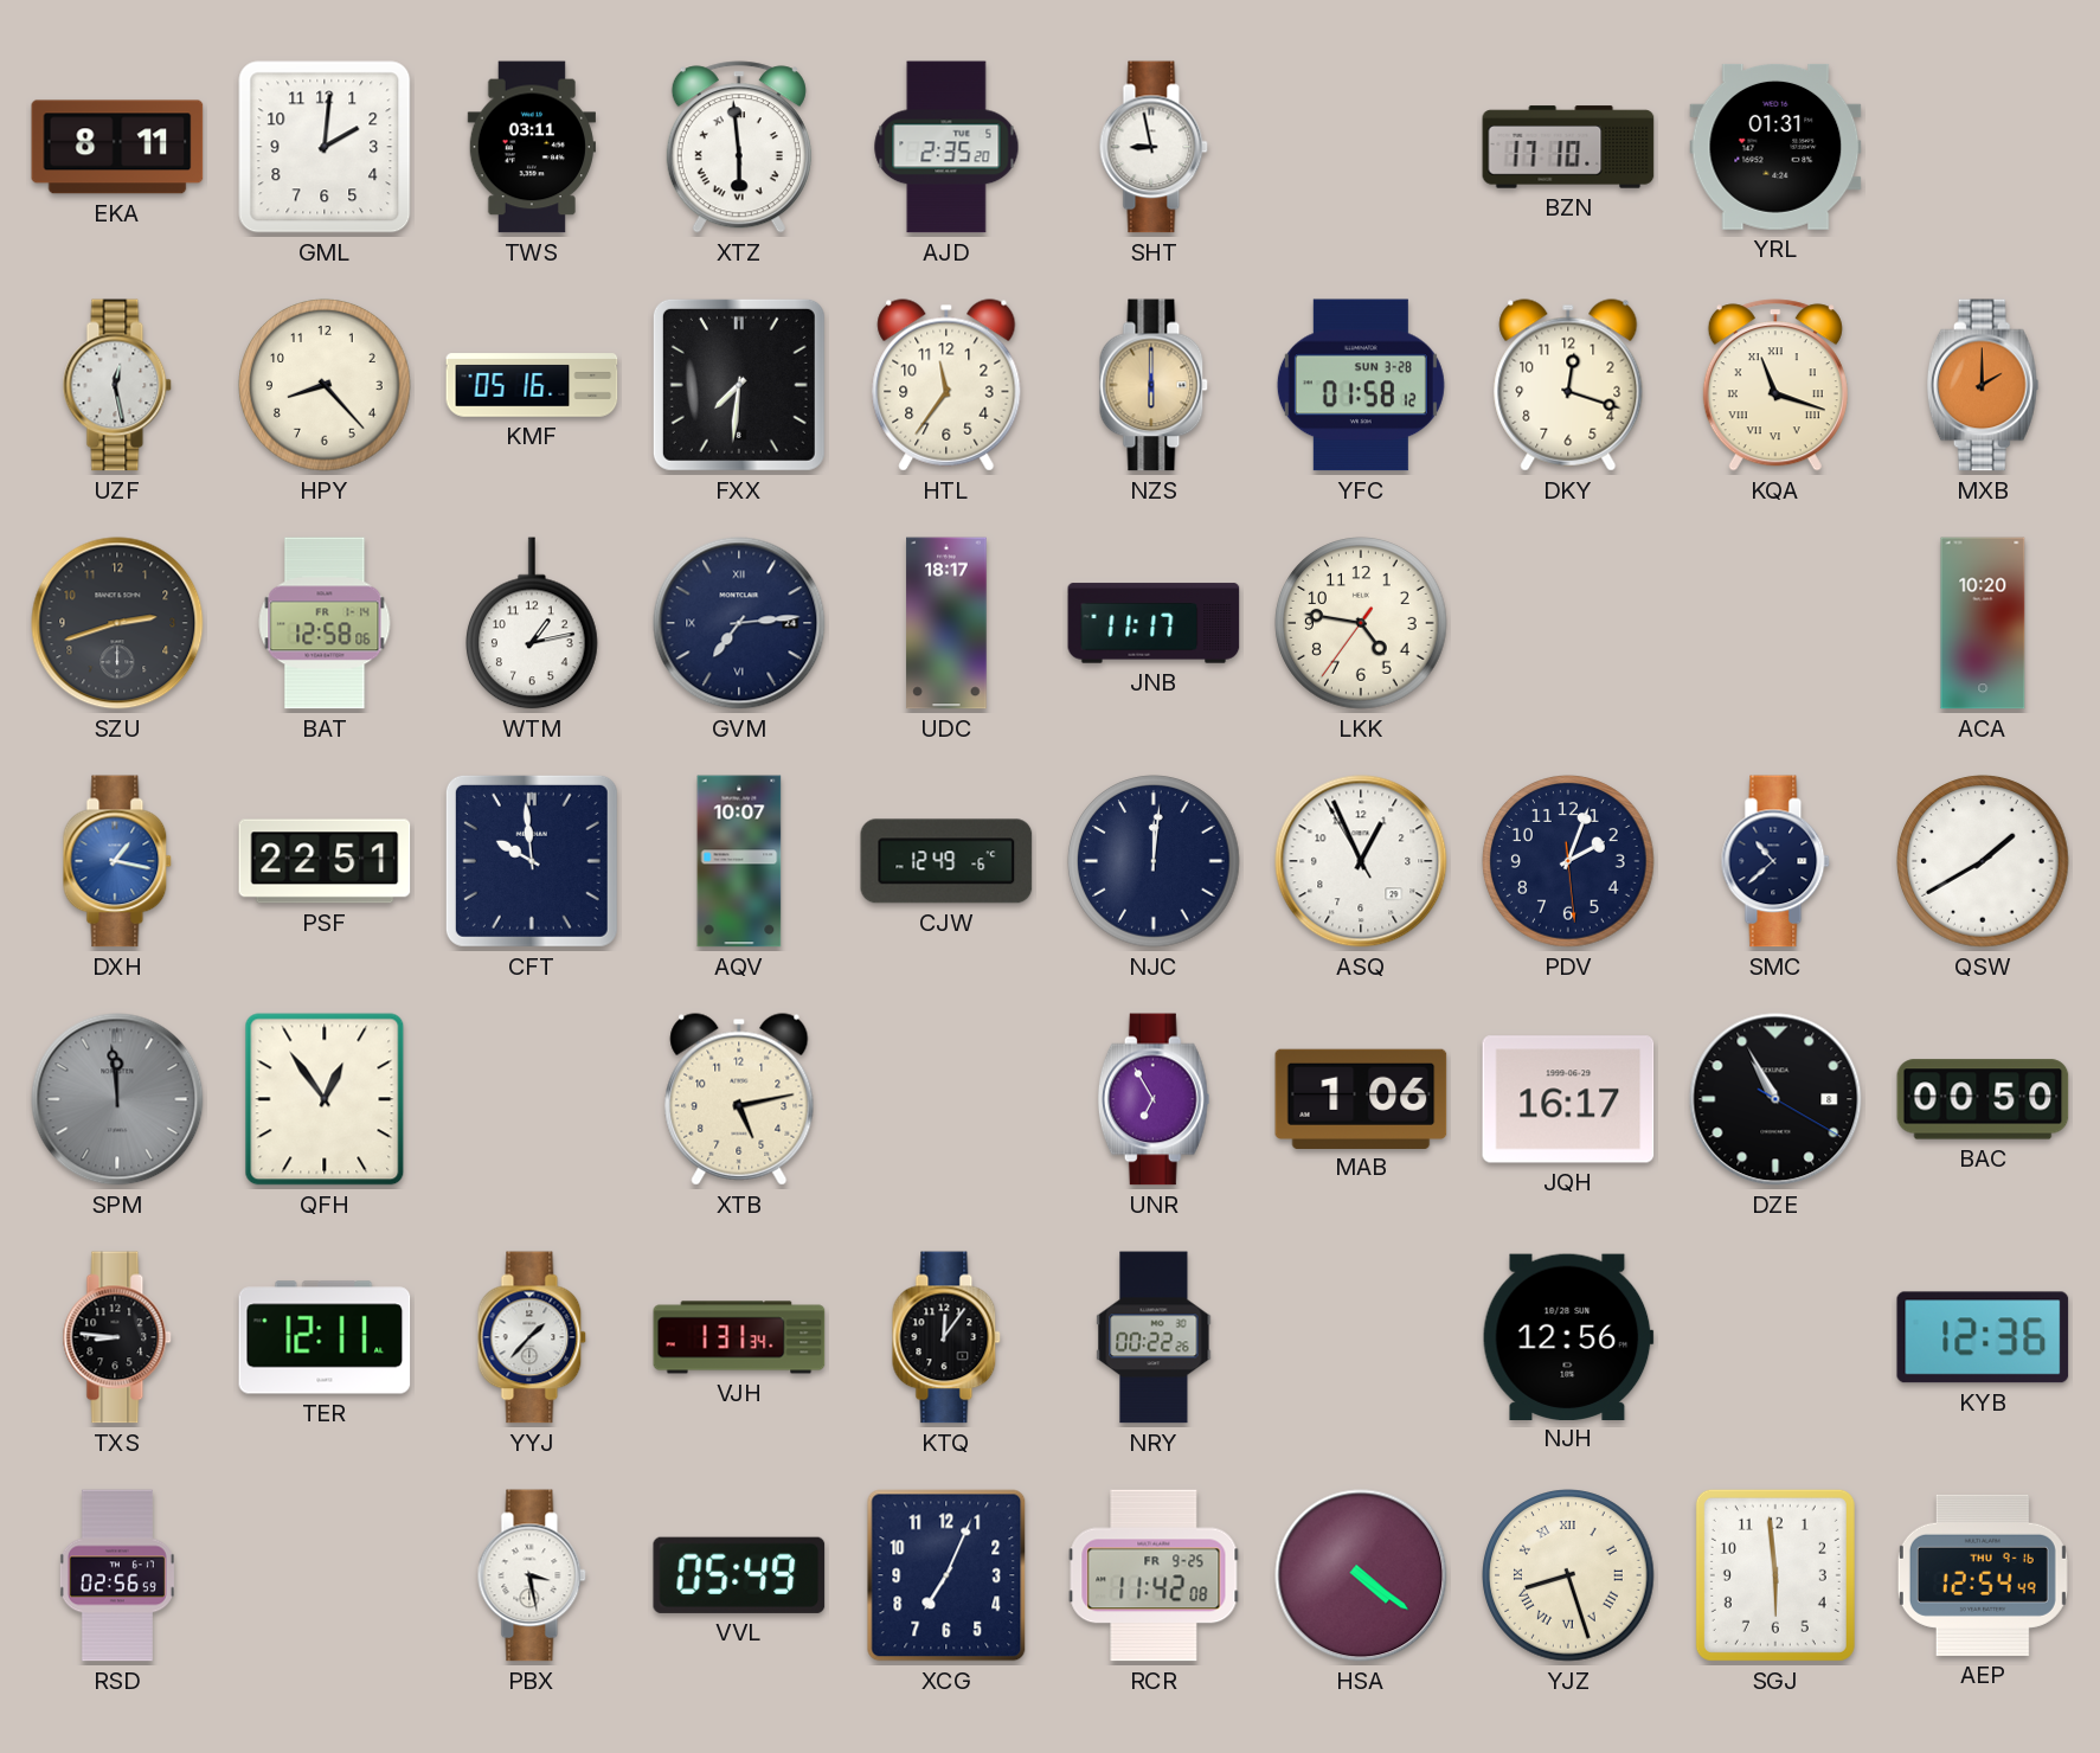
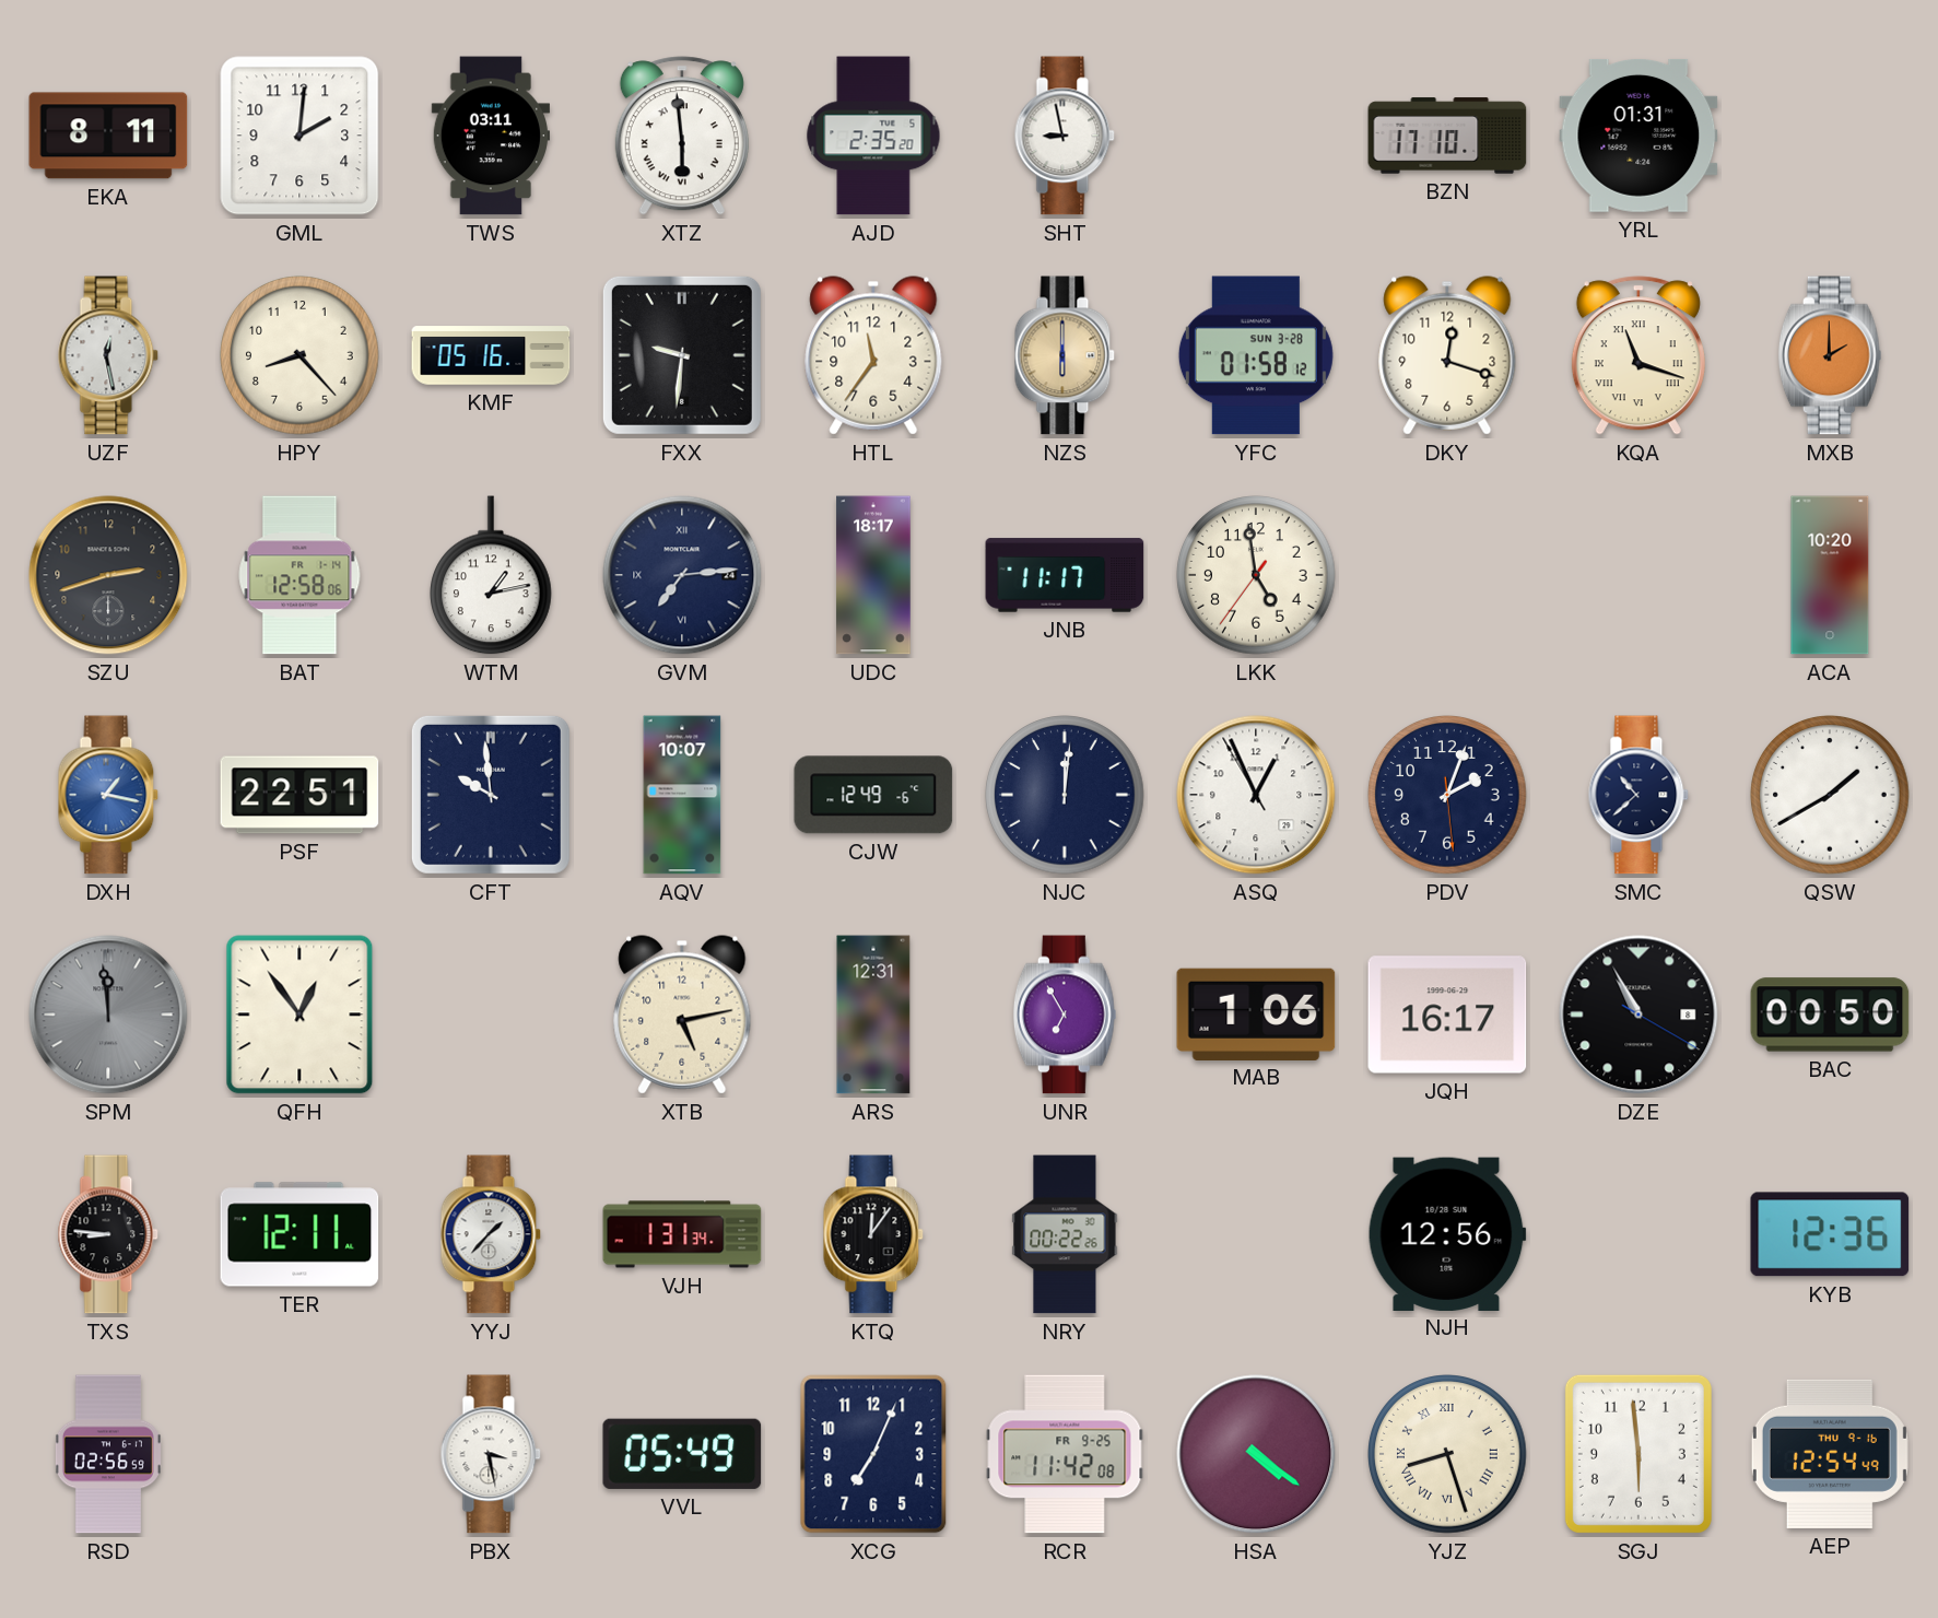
FXX: 7:31 -> 9:31 (682, 355)
LKK: 4:46 -> 4:58 (1256, 575)
ARS: none -> 12:31 (873, 1015)
